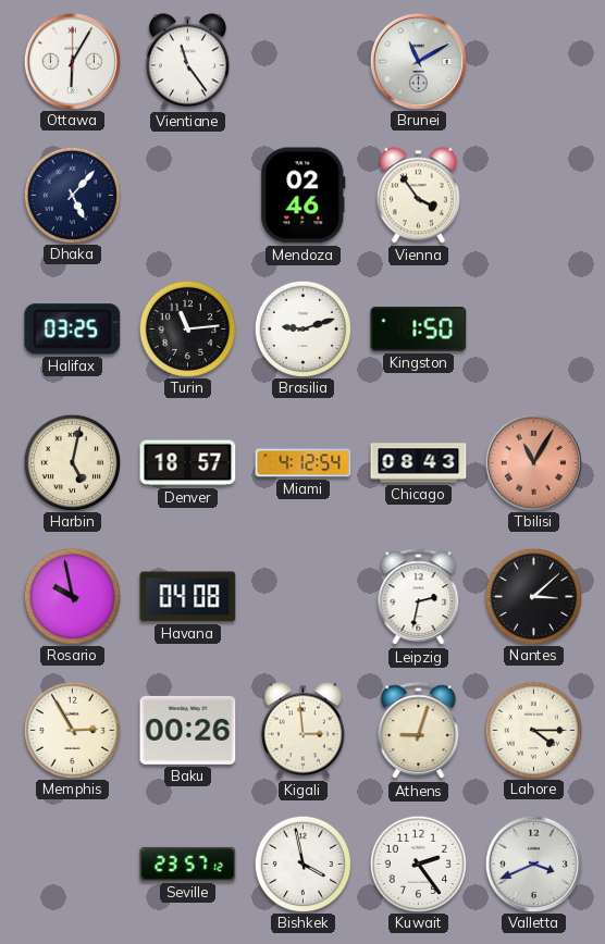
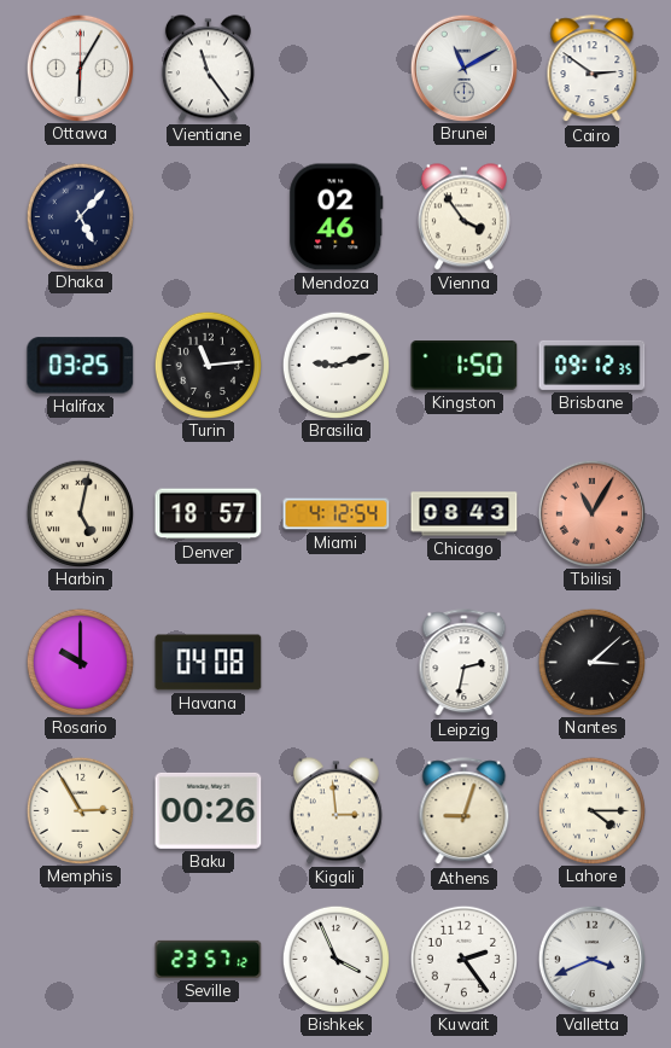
Cairo: none -> 2:51 (593, 69)
Brisbane: none -> 09:12 (593, 365)
Rosario: 9:58 -> 10:00 (80, 662)
Bishkek: 3:58 -> 3:56 (335, 959)
